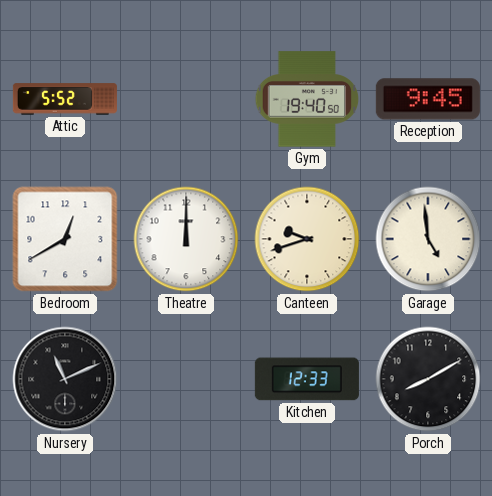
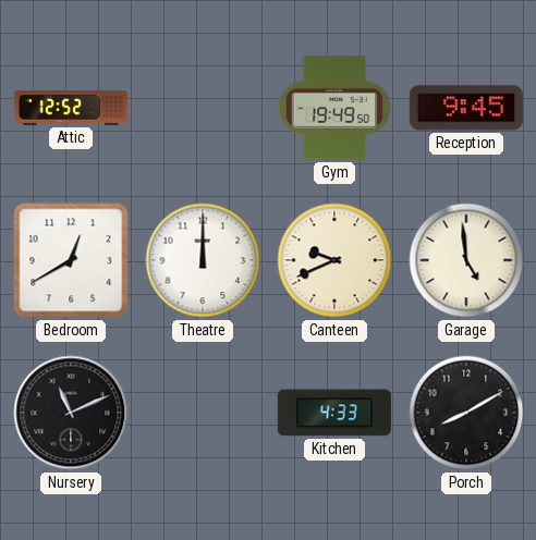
Attic: 5:52 -> 12:52 (71, 108)
Gym: 19:40 -> 19:49 (334, 108)
Canteen: 9:42 -> 9:41 (334, 260)
Kitchen: 12:33 -> 4:33 (334, 413)
